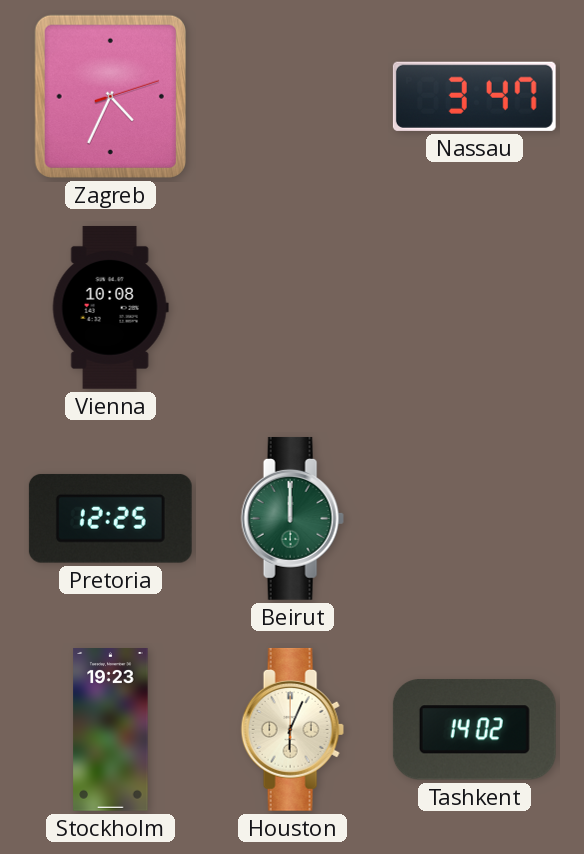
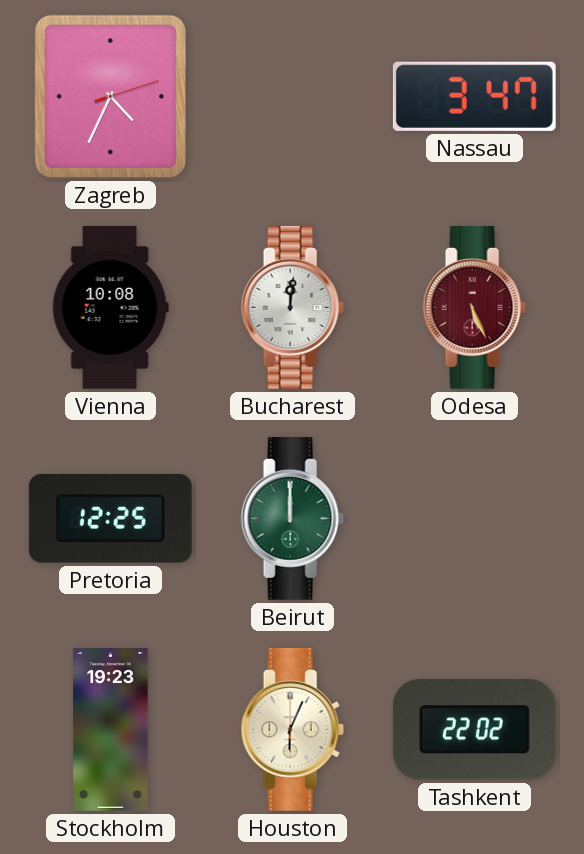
Bucharest: none -> 12:01 (292, 307)
Odesa: none -> 5:26 (474, 307)
Tashkent: 14:02 -> 22:02 (474, 730)
